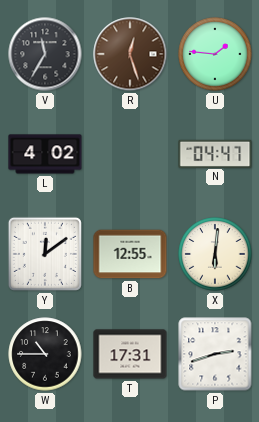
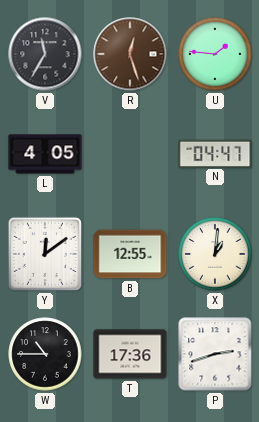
L: 4:02 -> 4:05 (45, 154)
X: 6:01 -> 1:01 (215, 254)
T: 17:31 -> 17:36 (130, 354)
